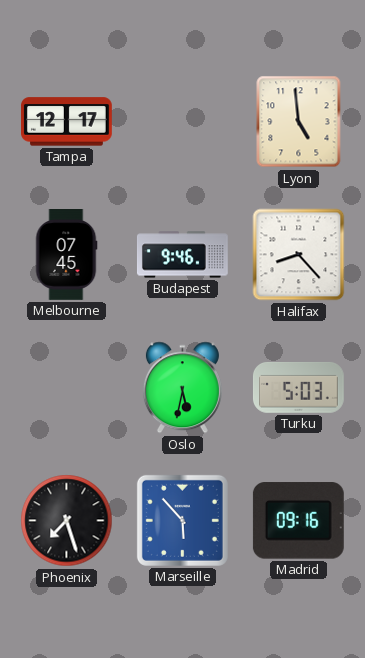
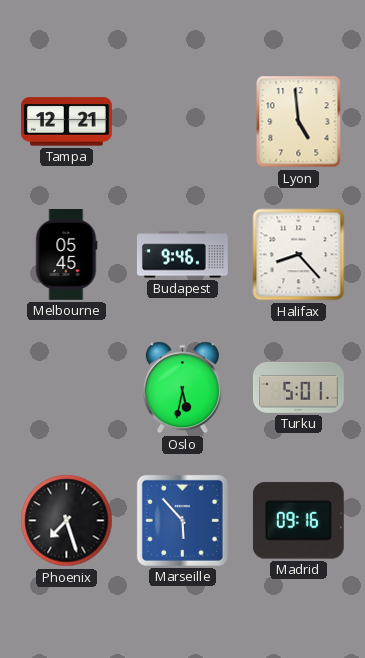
Tampa: 12:17 -> 12:21 (67, 122)
Melbourne: 07:45 -> 05:45 (66, 255)
Turku: 5:03 -> 5:01 (299, 387)
